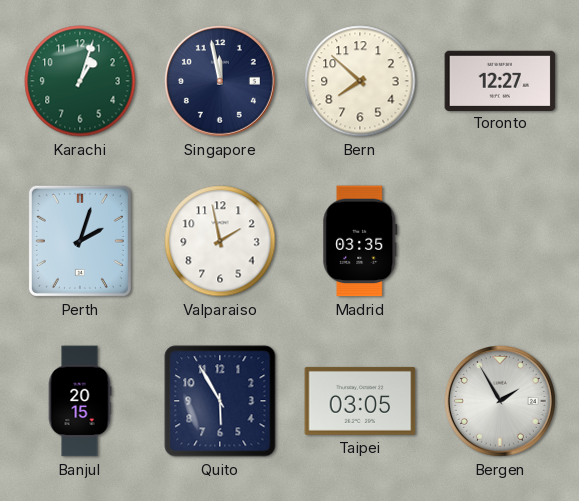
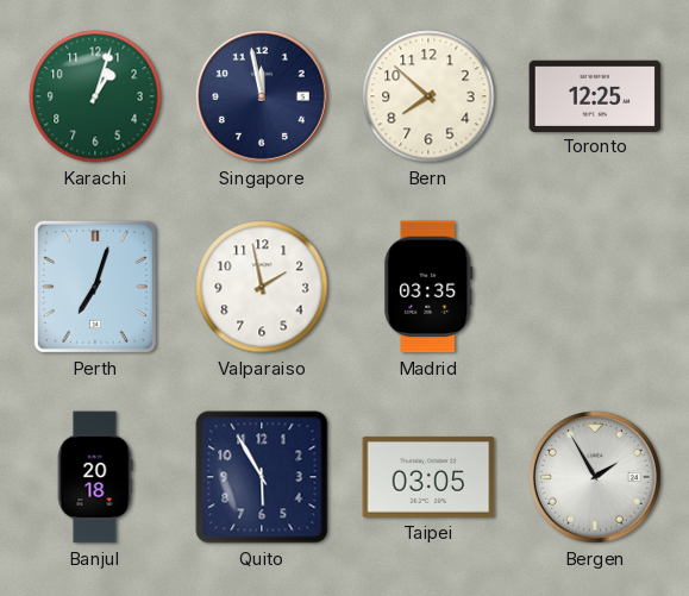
Toronto: 12:27 -> 12:25 (595, 95)
Perth: 2:03 -> 7:03 (95, 287)
Banjul: 20:15 -> 20:18 (95, 477)
